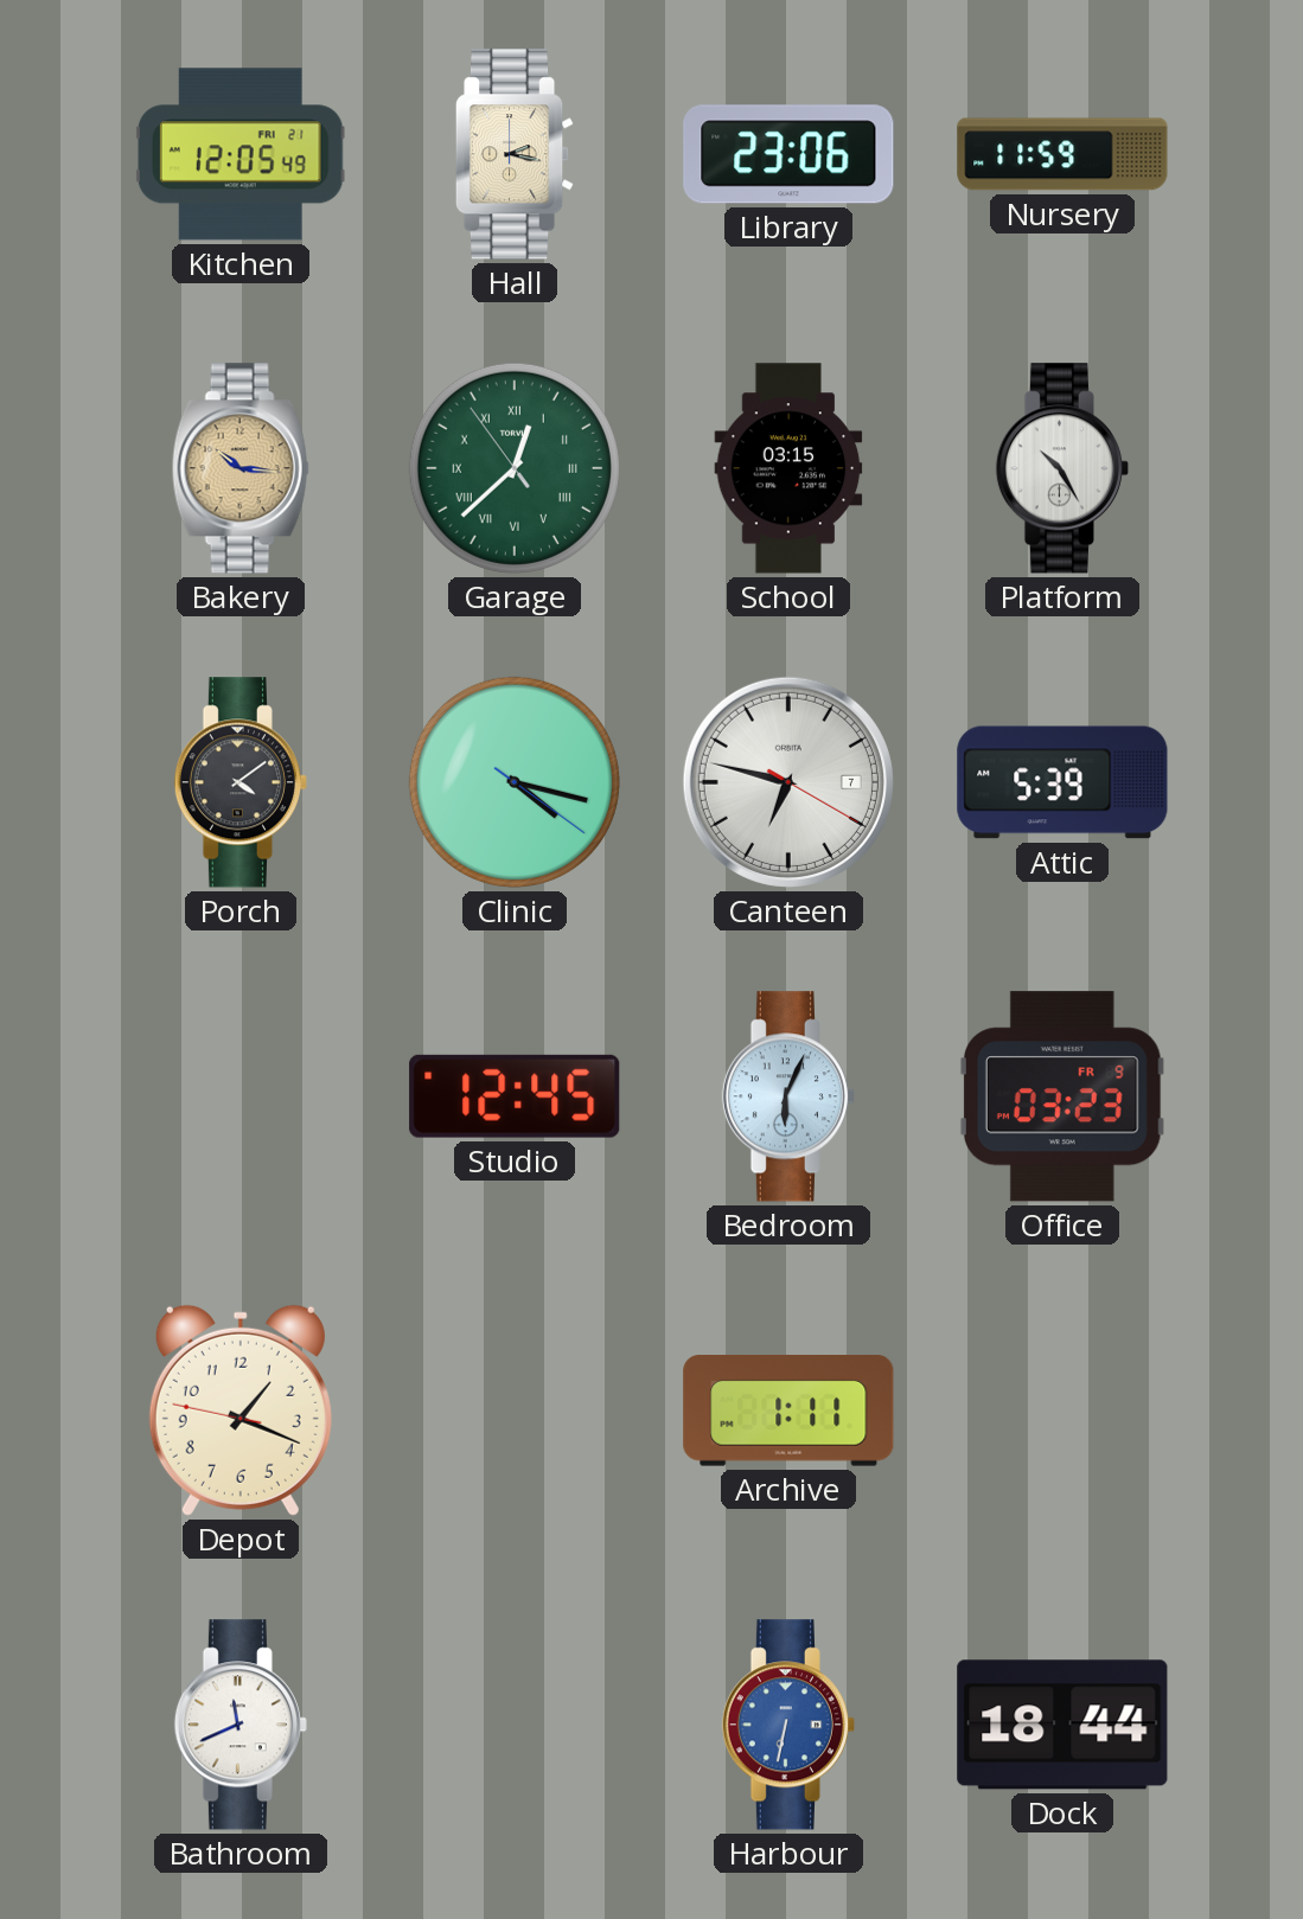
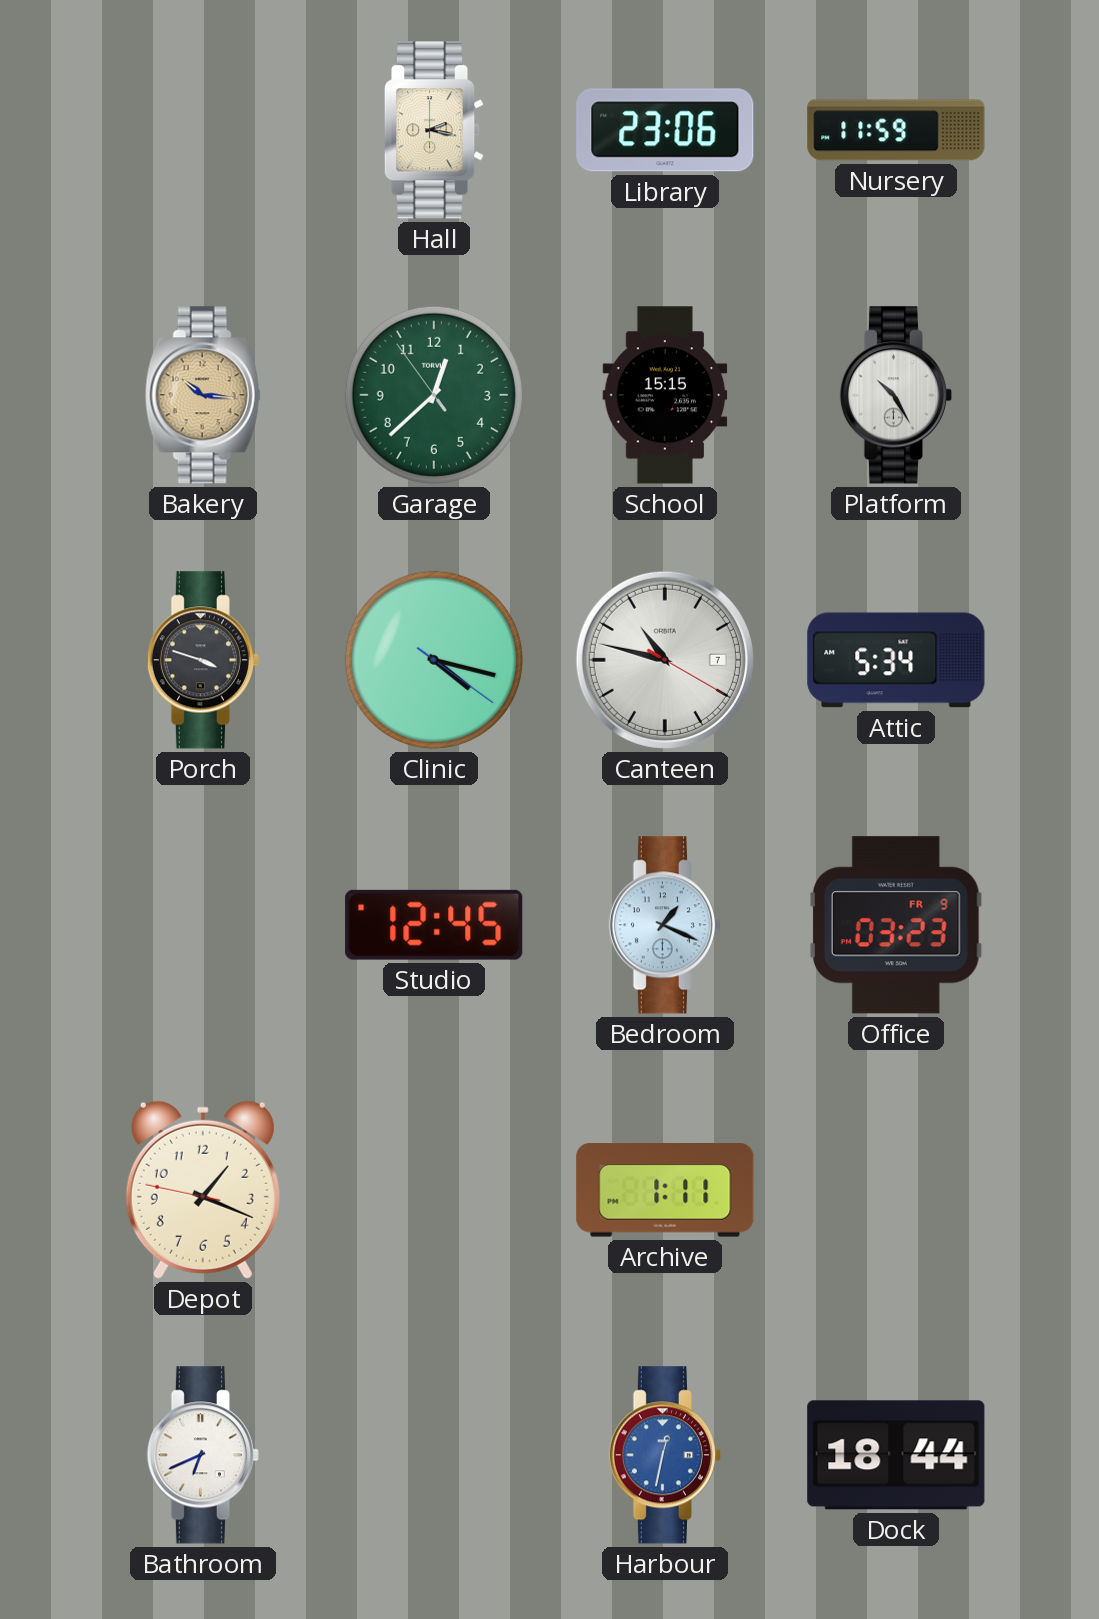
Kitchen: 12:05 -> none (241, 154)
Garage numerals: Roman -> Arabic (434, 395)
School: 03:15 -> 15:15 (665, 395)
Porch: 4:09 -> 3:48 (203, 660)
Canteen: 6:47 -> 10:47 (665, 660)
Attic: 5:39 -> 5:34 (896, 660)
Bedroom: 6:04 -> 1:19 (665, 925)
Bathroom: 11:41 -> 6:41 (203, 1455)
Harbour: 6:32 -> 12:32 (665, 1455)
